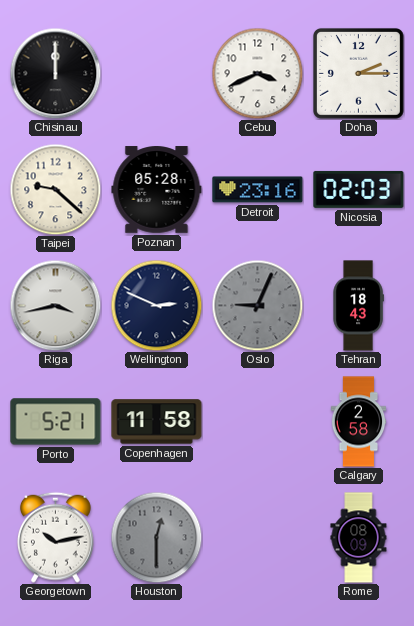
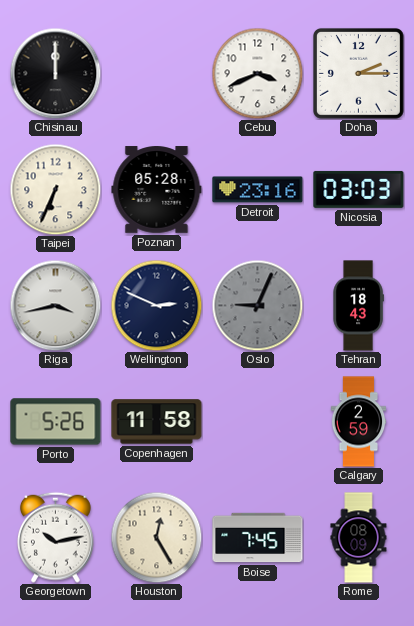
Taipei: 9:22 -> 6:34 (55, 189)
Nicosia: 02:03 -> 03:03 (359, 189)
Porto: 5:21 -> 5:26 (56, 422)
Calgary: 2:58 -> 2:59 (359, 422)
Houston: 12:30 -> 12:25 (156, 537)
Houston dial: grey -> cream (156, 537)
Boise: none -> 7:45 (258, 538)
